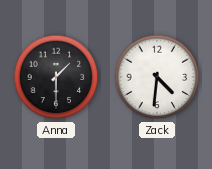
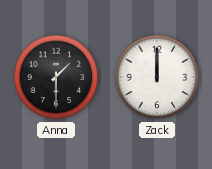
Zack: 4:31 -> 12:00 (157, 77)
